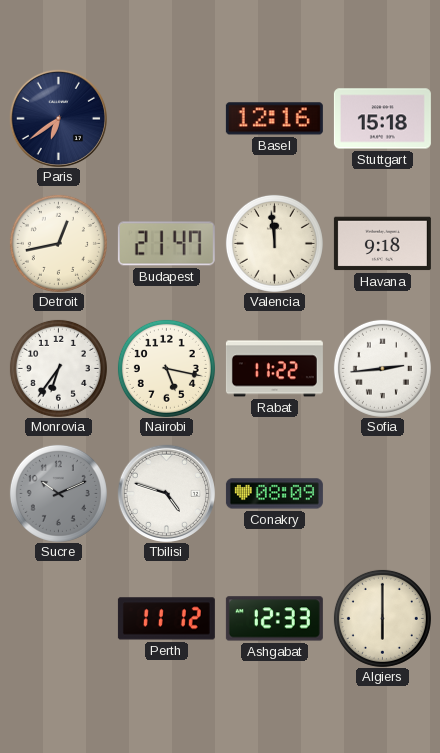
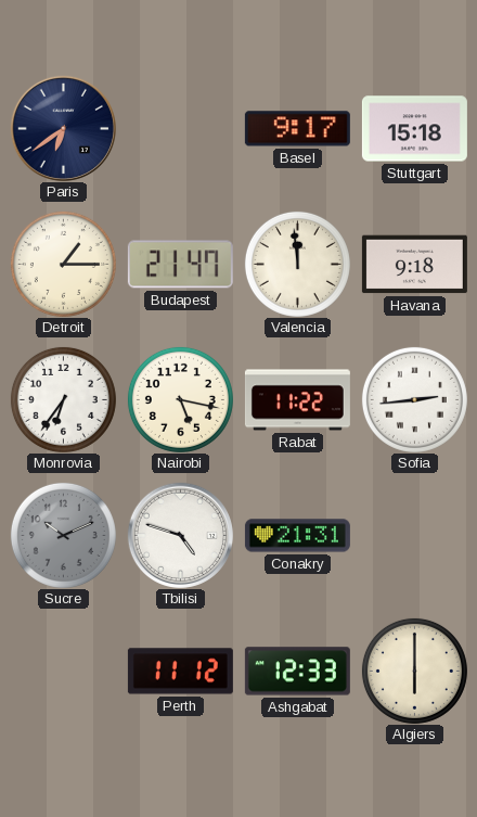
Basel: 12:16 -> 9:17 (297, 129)
Detroit: 12:43 -> 1:15 (63, 264)
Conakry: 08:09 -> 21:31 (297, 536)
